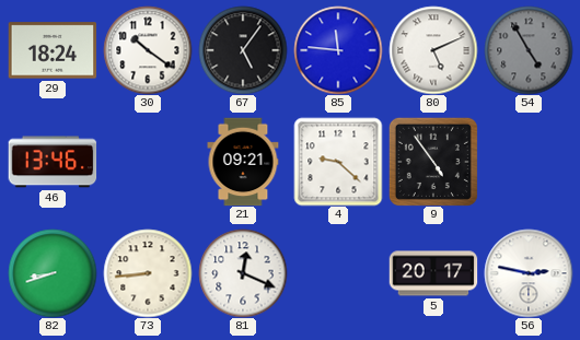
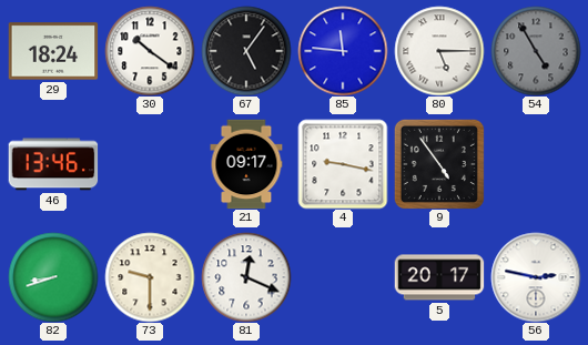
80: 5:11 -> 5:15 (439, 51)
21: 09:21 -> 09:17 (246, 164)
4: 9:22 -> 9:17 (343, 164)
73: 8:44 -> 9:30 (150, 277)
